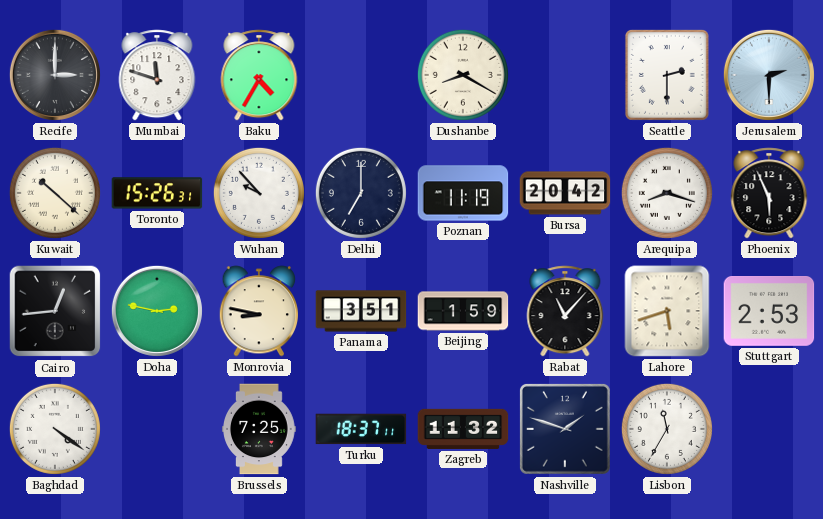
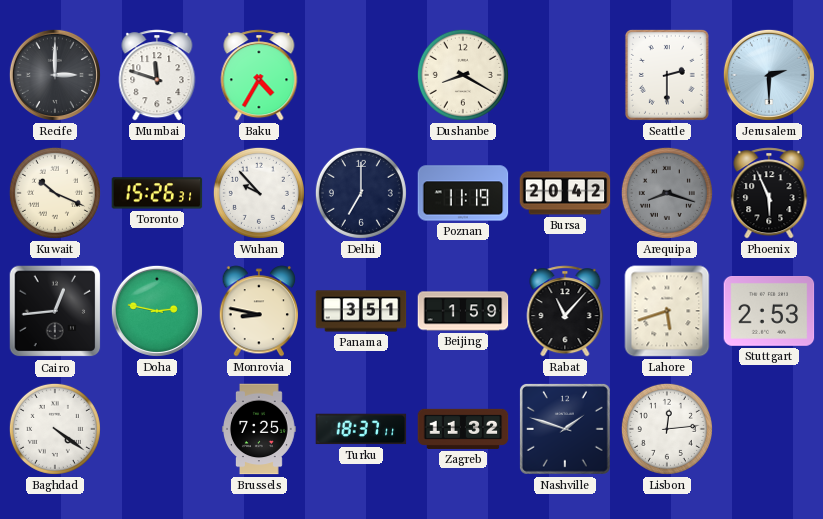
Kuwait: 10:22 -> 10:19 (55, 193)
Arequipa dial: white -> grey (667, 193)
Lisbon: 11:35 -> 12:14 (667, 429)
